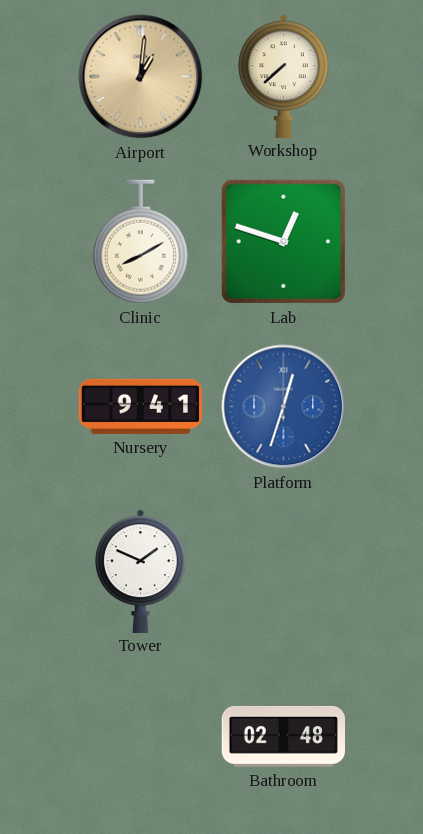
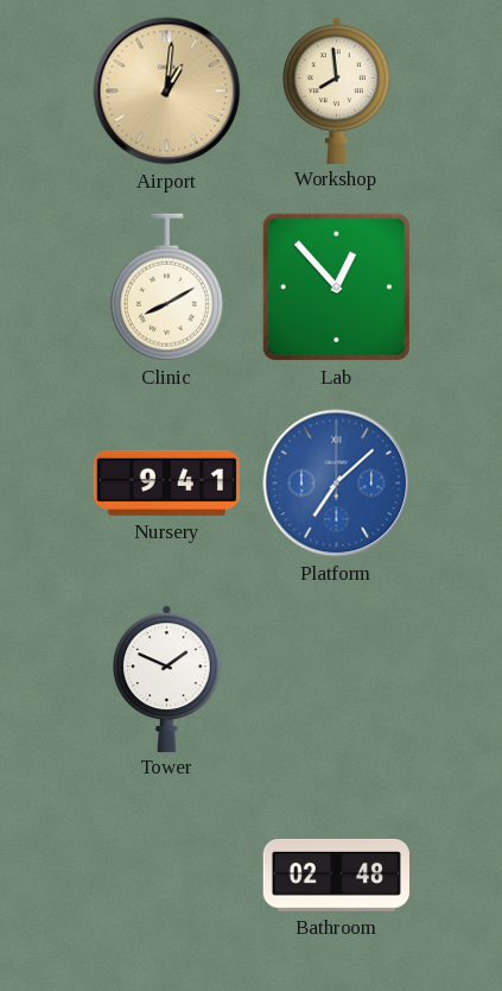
Workshop: 7:38 -> 7:59 (337, 90)
Lab: 12:48 -> 12:53 (336, 286)
Platform: 12:33 -> 7:08 (337, 484)
